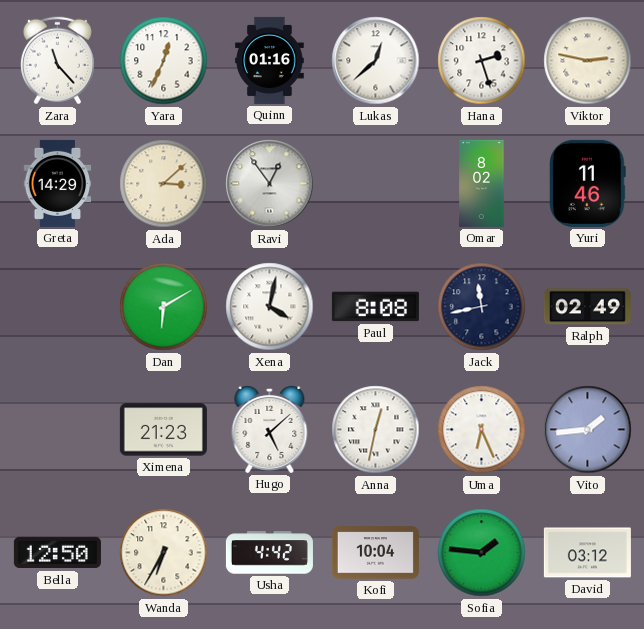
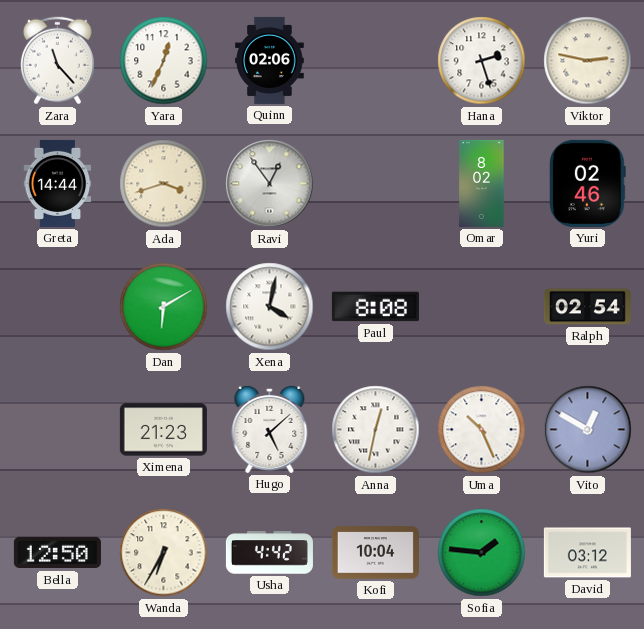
Quinn: 01:16 -> 02:06 (270, 60)
Lukas: 12:38 -> none (376, 61)
Greta: 14:29 -> 14:44 (58, 183)
Ada: 3:08 -> 3:42 (164, 184)
Yuri: 11:46 -> 02:46 (588, 183)
Jack: 11:43 -> none (482, 307)
Ralph: 02:49 -> 02:54 (587, 307)
Uma: 6:26 -> 10:26 (482, 430)
Vito: 1:44 -> 12:50 (588, 430)
